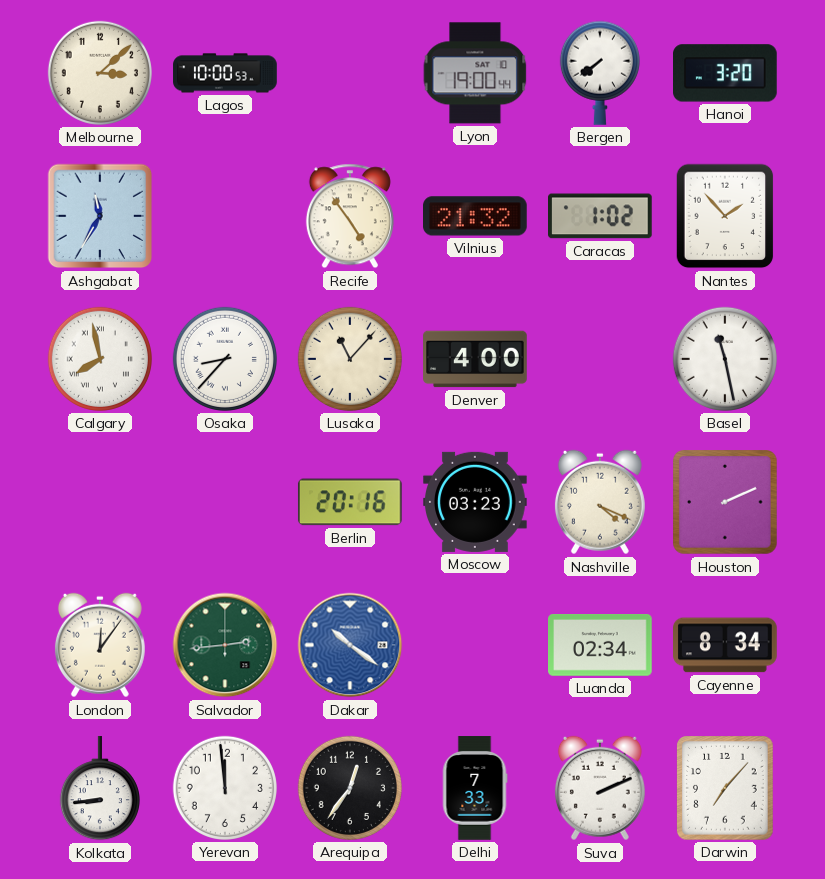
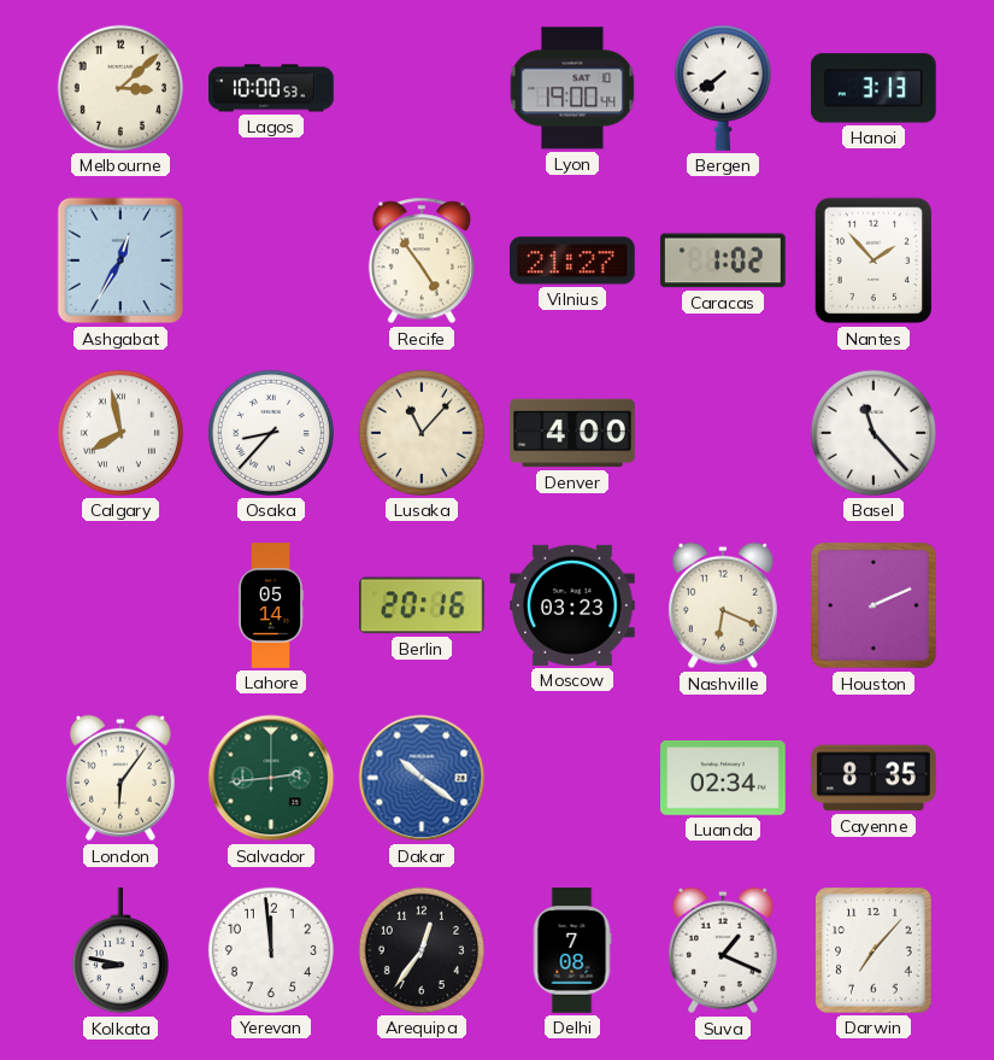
Hanoi: 3:20 -> 3:13 (875, 88)
Ashgabat: 11:35 -> 12:35 (120, 260)
Vilnius: 21:32 -> 21:27 (574, 260)
Basel: 11:28 -> 11:23 (874, 433)
Lahore: none -> 05:14 (271, 605)
Nashville: 4:19 -> 6:19 (723, 605)
London: 12:06 -> 6:06 (120, 778)
Cayenne: 8:34 -> 8:35 (874, 778)
Kolkata: 8:44 -> 8:47 (120, 951)
Delhi: 7:33 -> 7:08 (572, 950)
Suva: 2:11 -> 1:19 (723, 950)
